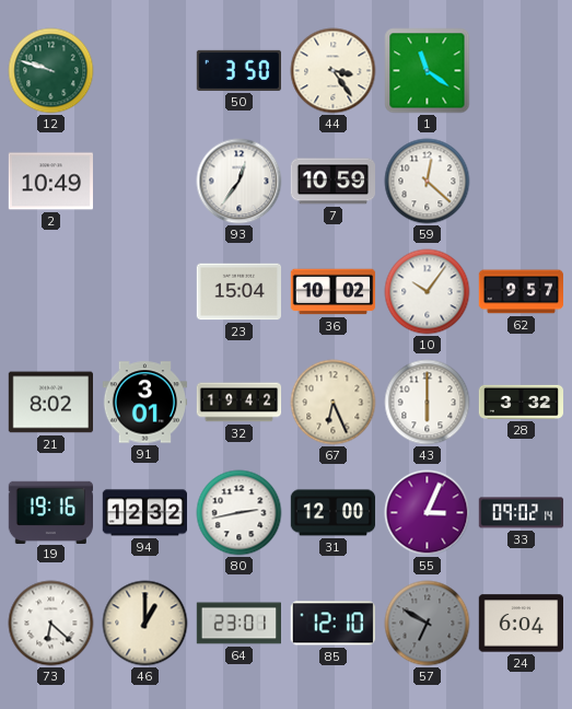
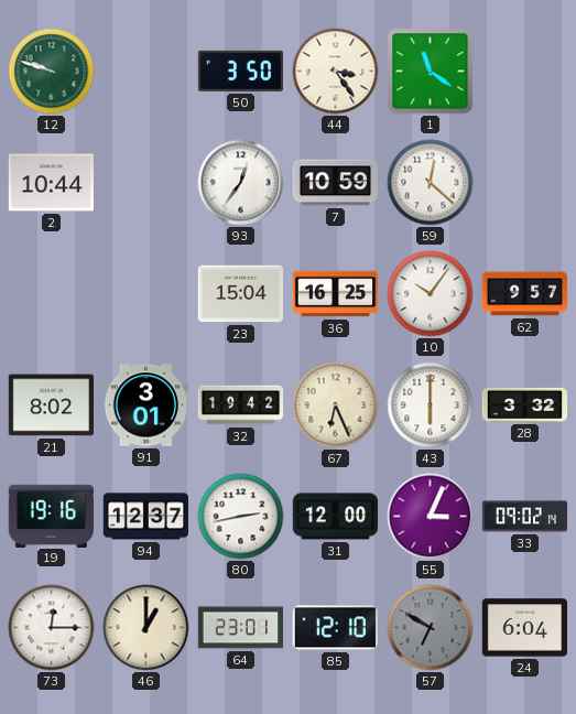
2: 10:49 -> 10:44 (51, 183)
36: 10:02 -> 16:25 (336, 294)
94: 12:32 -> 12:37 (145, 517)
73: 6:22 -> 12:15 (52, 628)
